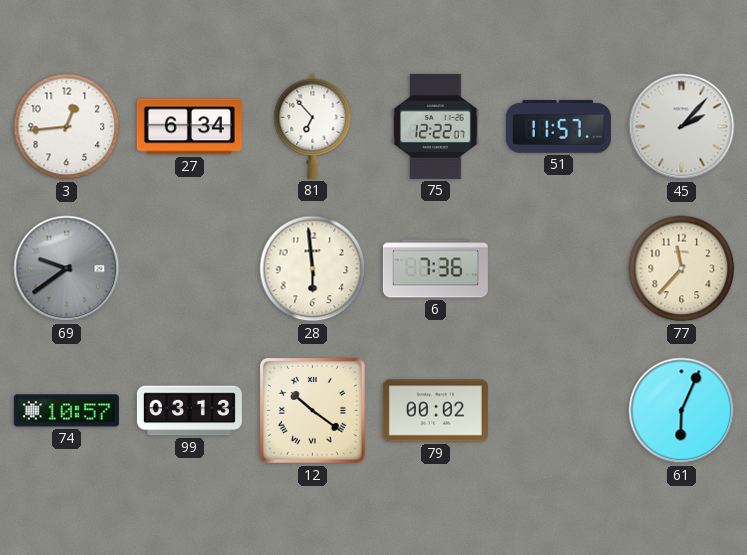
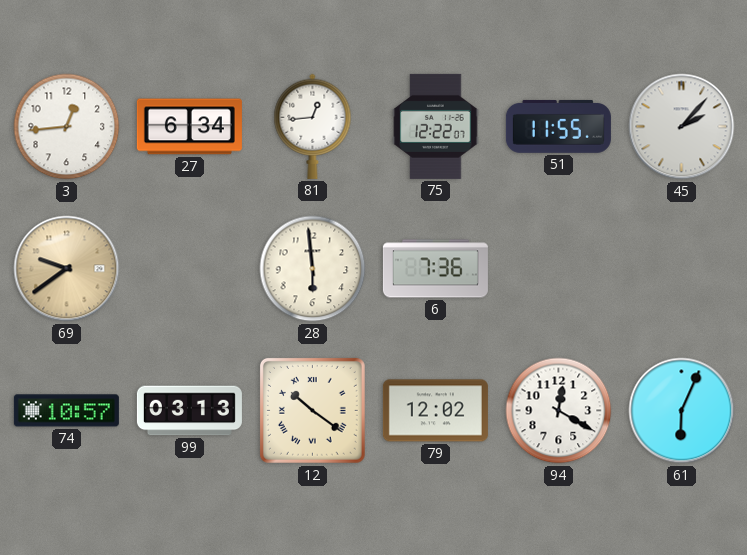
81: 6:53 -> 12:44 (313, 126)
51: 11:57 -> 11:55 (558, 127)
69 dial: grey -> champagne (67, 269)
77: 11:37 -> none (682, 269)
79: 00:02 -> 12:02 (435, 411)
94: none -> 12:20 (559, 411)
